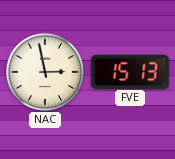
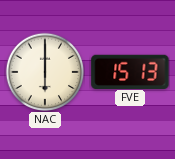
NAC: 2:58 -> 6:00 (45, 72)
